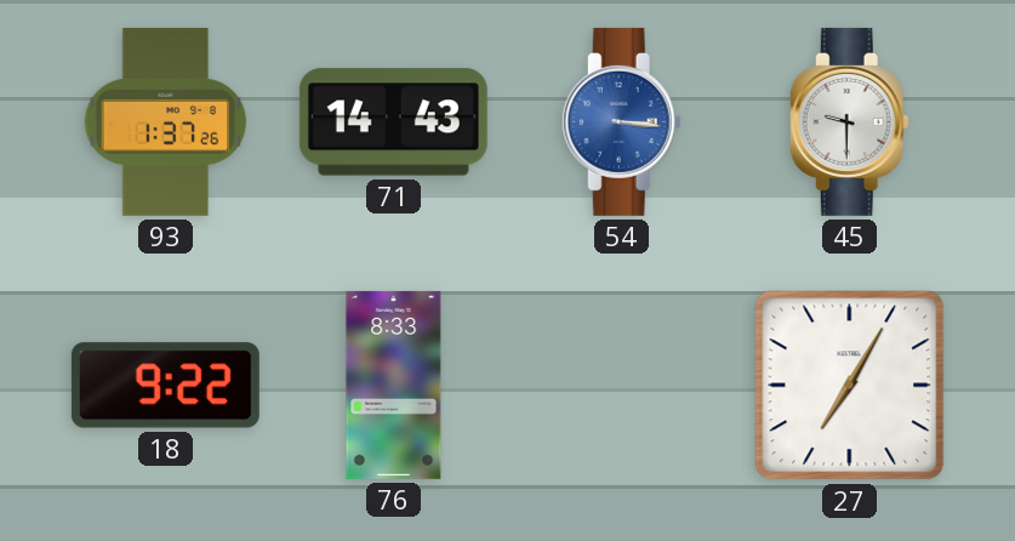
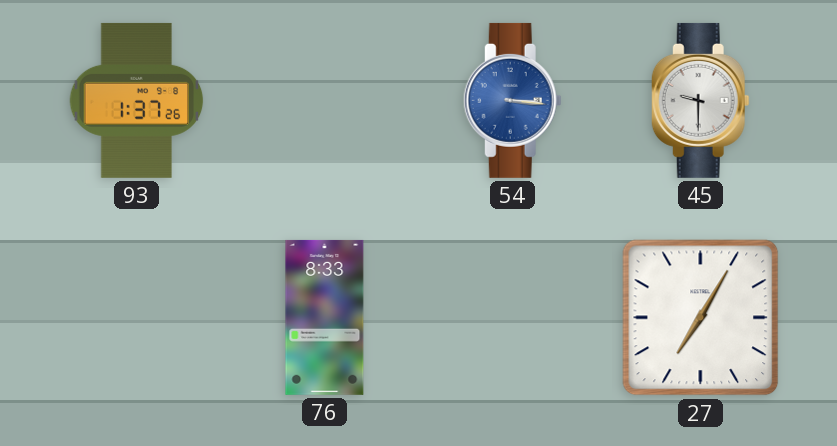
71: 14:43 -> none (393, 123)
18: 9:22 -> none (165, 386)
